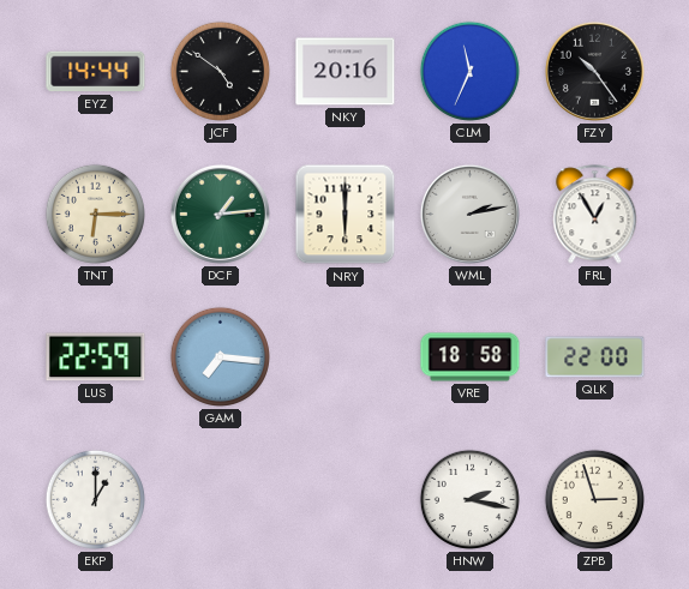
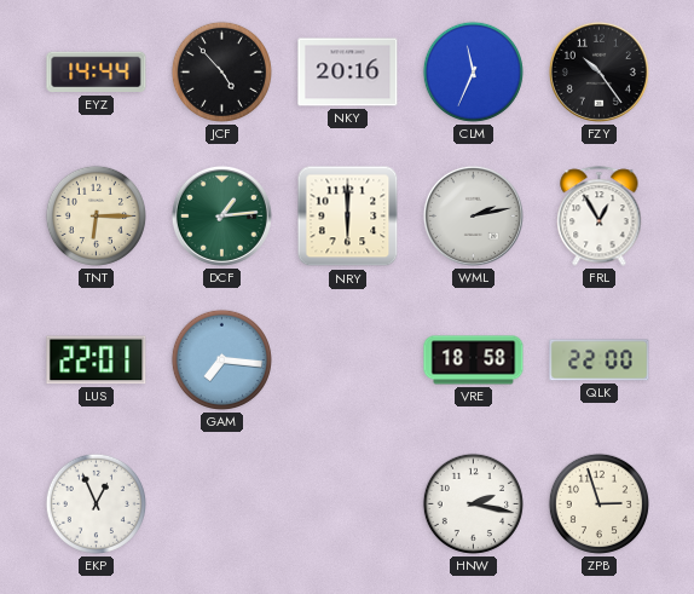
JCF: 4:51 -> 4:53 (221, 71)
LUS: 22:59 -> 22:01 (97, 361)
EKP: 1:00 -> 12:56 (96, 503)
